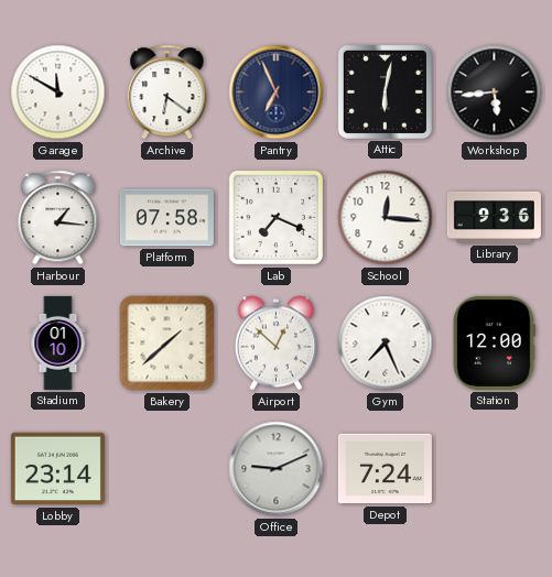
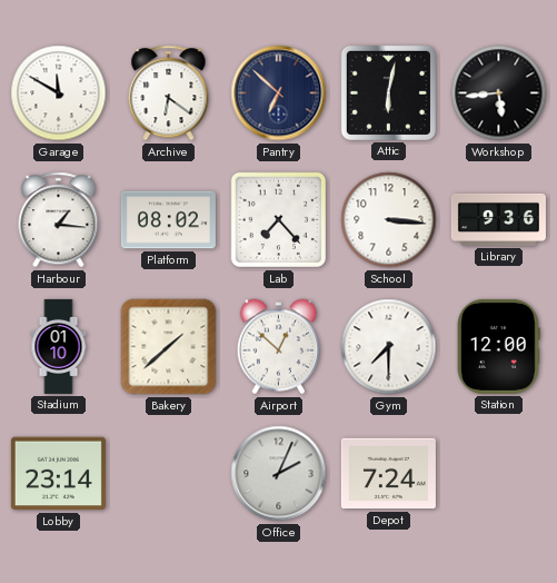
Pantry: 6:56 -> 6:52 (279, 93)
Platform: 07:58 -> 08:02 (168, 220)
Lab: 7:19 -> 7:23 (279, 220)
School: 12:16 -> 3:16 (389, 220)
Gym: 7:26 -> 7:30 (389, 347)
Office: 9:11 -> 2:04 (279, 474)
